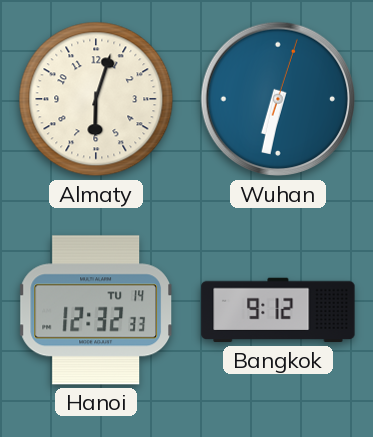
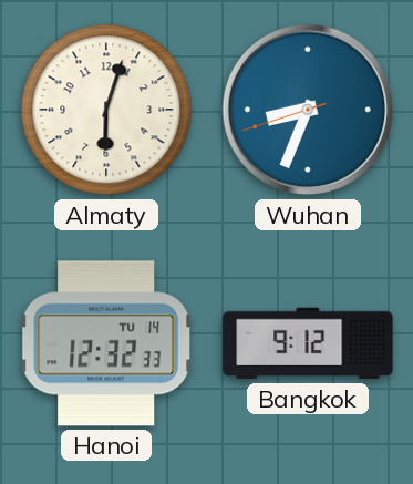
Wuhan: 6:32 -> 8:33 (308, 110)
